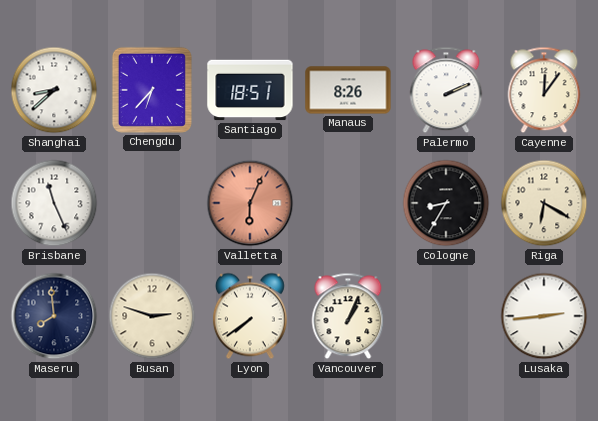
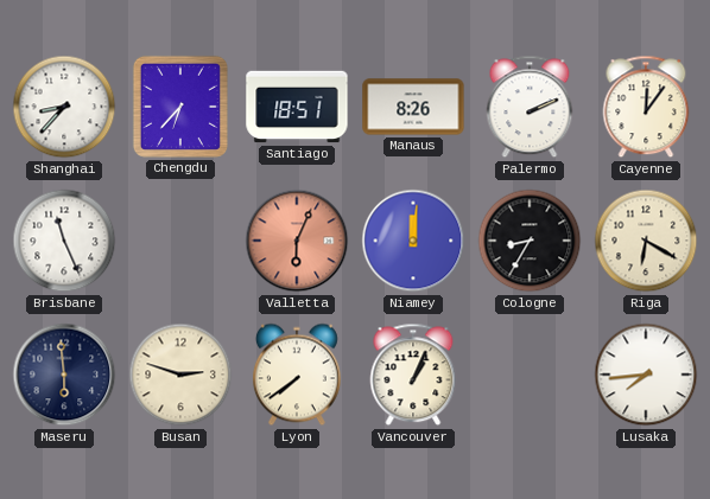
Shanghai: 8:38 -> 8:37 (64, 107)
Niamey: none -> 12:01 (413, 241)
Maseru: 7:59 -> 5:59 (64, 375)
Lusaka: 2:44 -> 7:44 (646, 375)
